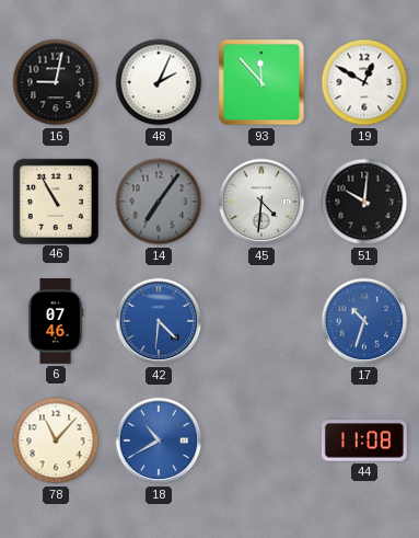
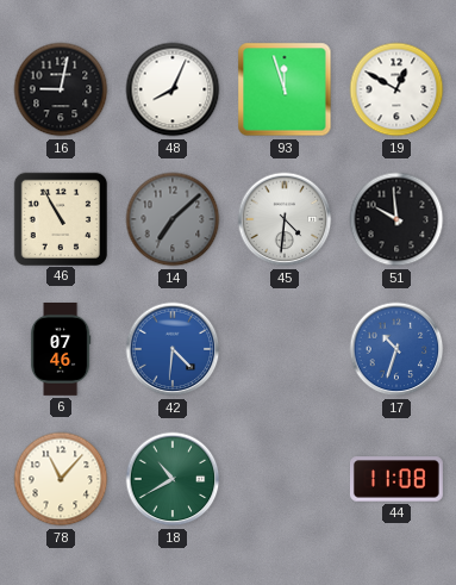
48: 2:04 -> 8:04 (173, 89)
93: 11:53 -> 11:57 (285, 89)
14: 7:06 -> 7:08 (173, 219)
51: 10:01 -> 9:59 (396, 219)
18 dial: blue -> green (173, 479)
